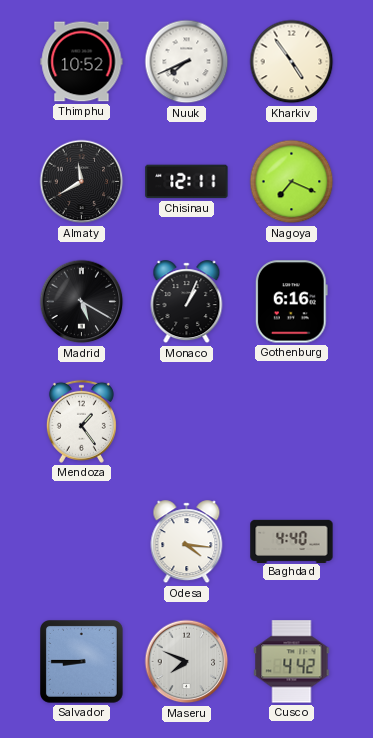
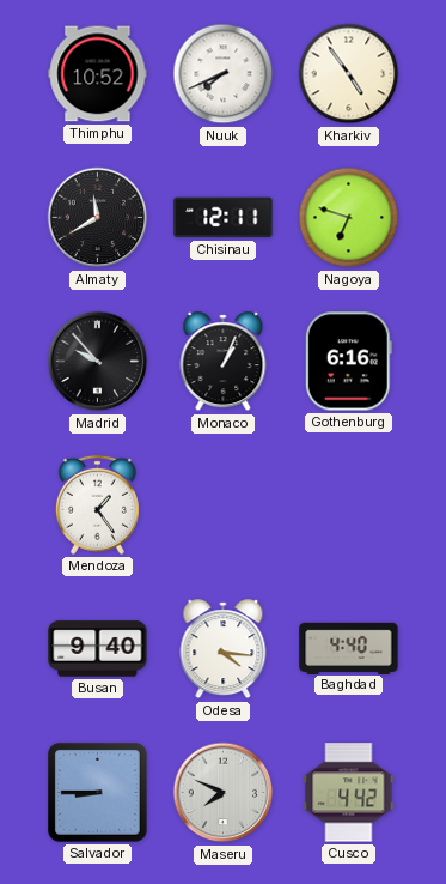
Nagoya: 7:19 -> 6:48 (349, 218)
Madrid: 5:20 -> 9:53 (98, 362)
Busan: none -> 9:40 (98, 649)
